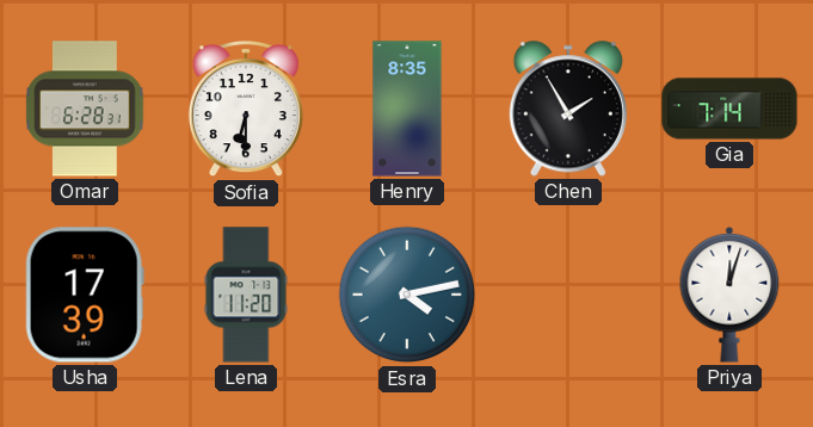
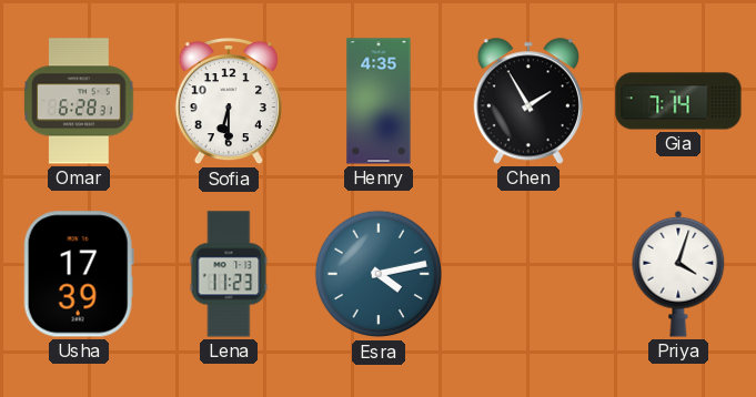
Henry: 8:35 -> 4:35 (379, 101)
Lena: 11:20 -> 11:23 (229, 274)
Priya: 12:03 -> 4:03 (678, 274)
